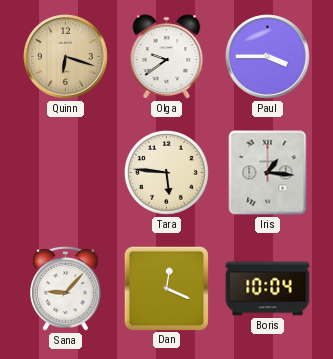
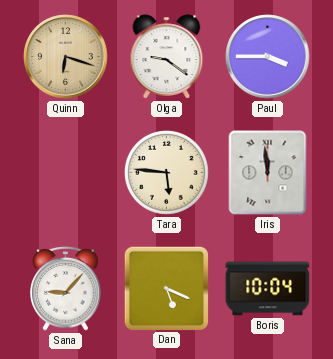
Olga: 9:39 -> 9:21 (167, 57)
Iris: 1:16 -> 11:59 (268, 173)
Dan: 12:19 -> 5:19 (166, 288)
